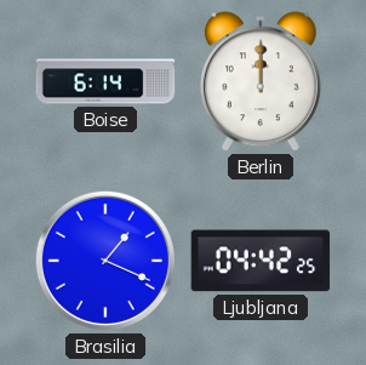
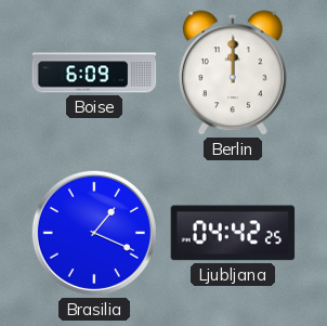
Boise: 6:14 -> 6:09 (94, 73)
